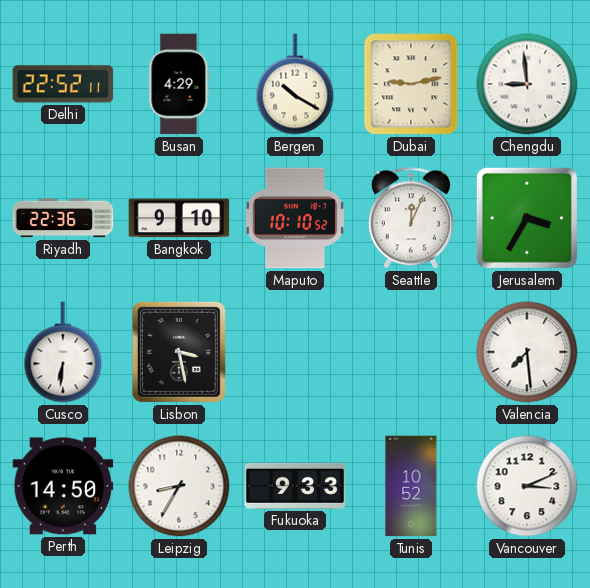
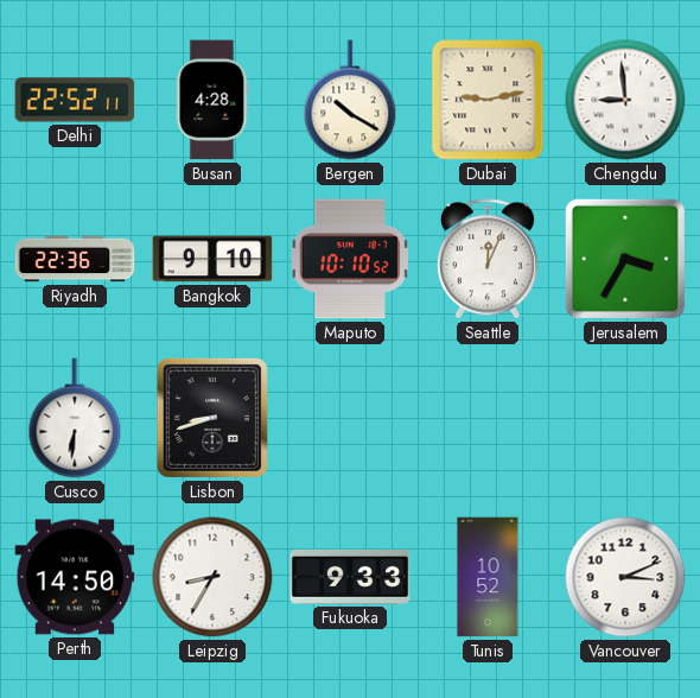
Busan: 4:29 -> 4:28 (212, 100)
Lisbon: 3:28 -> 8:42 (212, 418)
Valencia: 7:29 -> none (527, 352)
